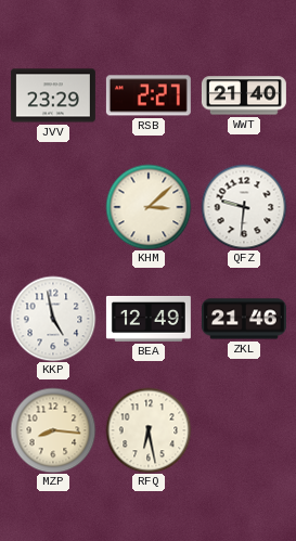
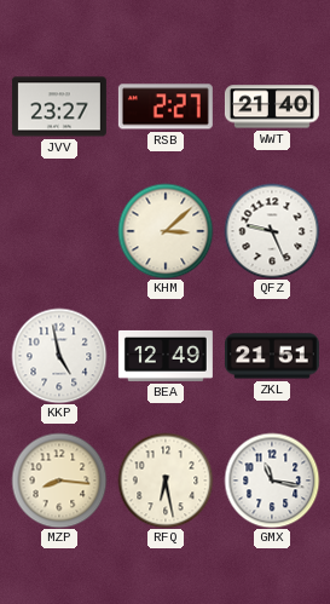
JVV: 23:29 -> 23:27 (59, 107)
QFZ: 9:31 -> 9:26 (272, 231)
ZKL: 21:46 -> 21:51 (272, 356)
GMX: none -> 11:17 (272, 481)
